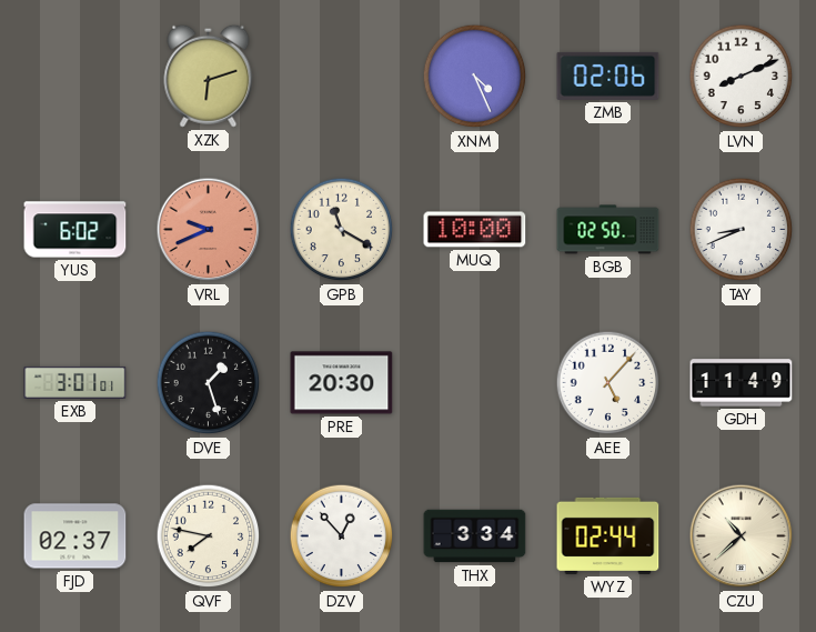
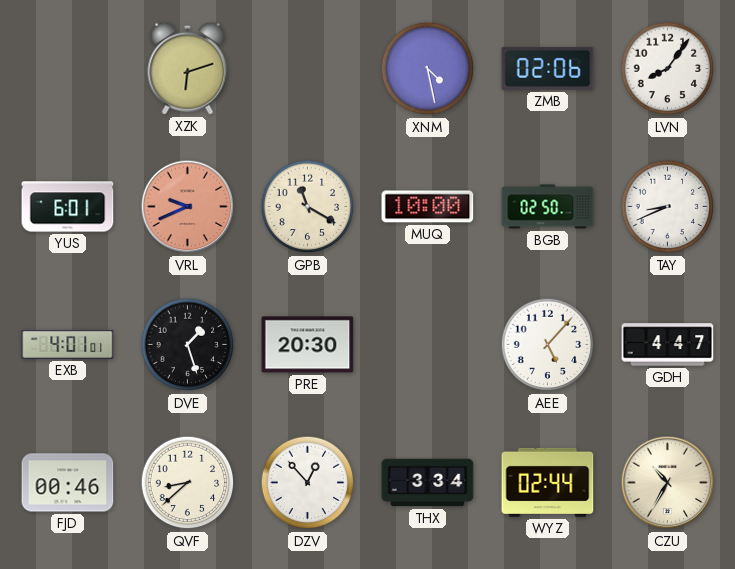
XNM: 4:26 -> 4:28 (428, 69)
LVN: 8:11 -> 8:06 (668, 69)
YUS: 6:02 -> 6:01 (68, 207)
EXB: 3:01 -> 4:01 (68, 344)
GDH: 11:49 -> 4:47 (668, 345)
FJD: 02:37 -> 00:46 (68, 483)
QVF: 7:47 -> 8:38 (188, 483)
CZU: 10:38 -> 10:35 (668, 483)
